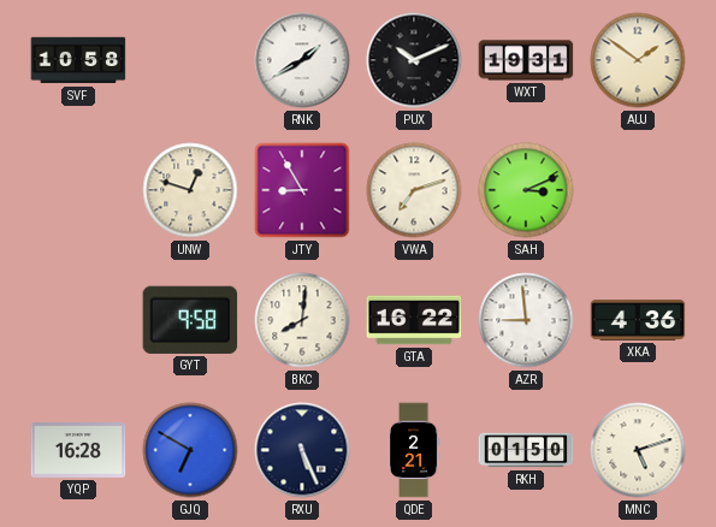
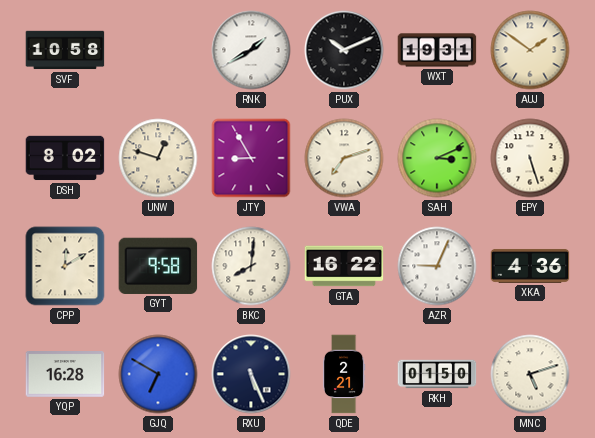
DSH: none -> 8:02 (65, 158)
EPY: none -> 5:27 (530, 158)
CPP: none -> 12:10 (65, 266)
AZR: 8:59 -> 9:04 (437, 266)
